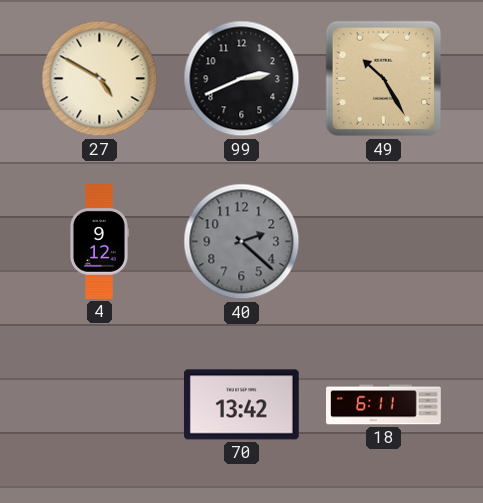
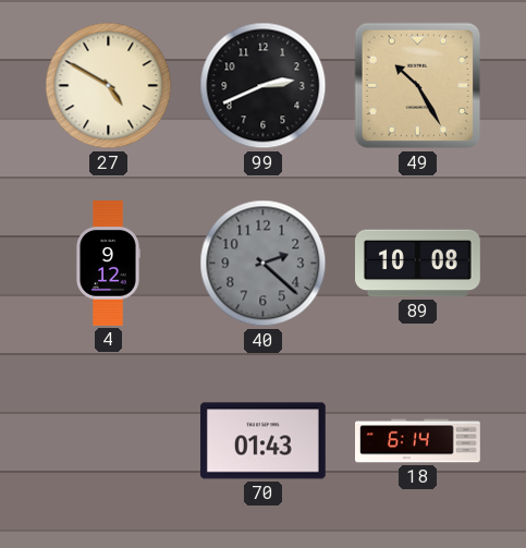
89: none -> 10:08 (418, 264)
70: 13:42 -> 01:43 (262, 441)
18: 6:11 -> 6:14 (418, 441)
